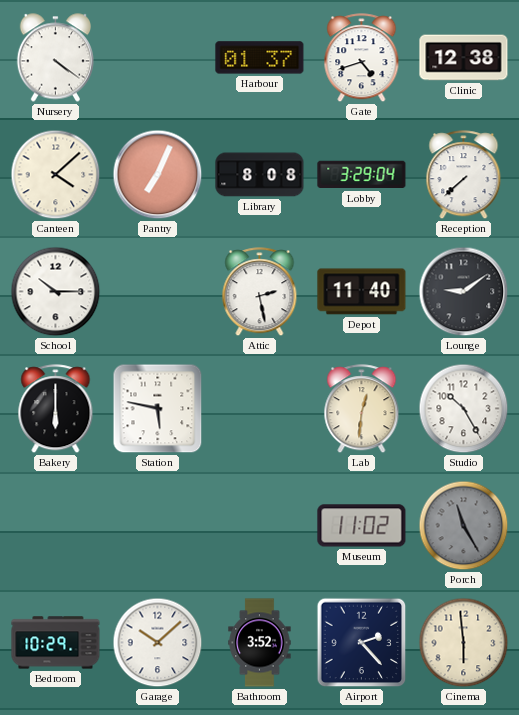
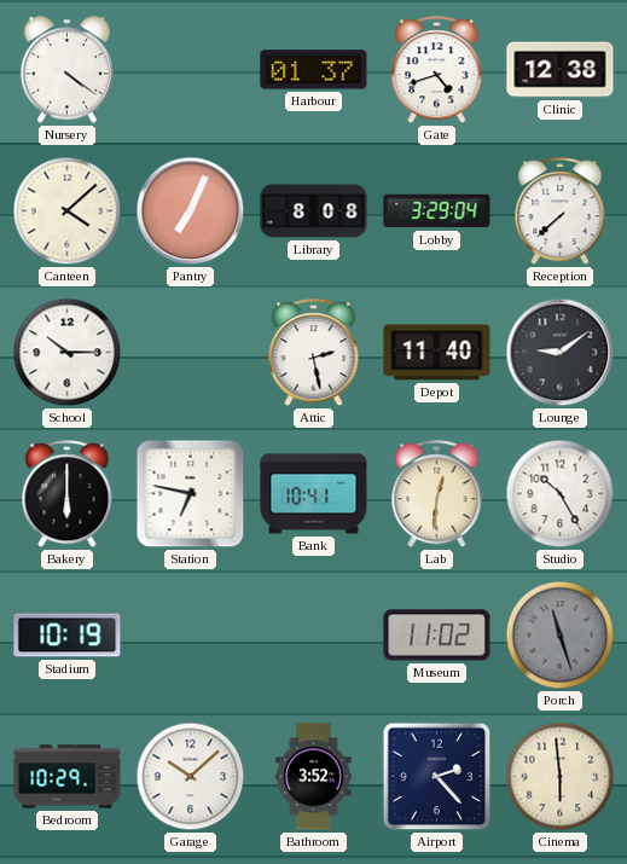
Station: 5:47 -> 6:47 (191, 494)
Bank: none -> 10:41 (314, 494)
Stadium: none -> 10:19 (68, 636)
Porch: 11:25 -> 11:27 (561, 636)
